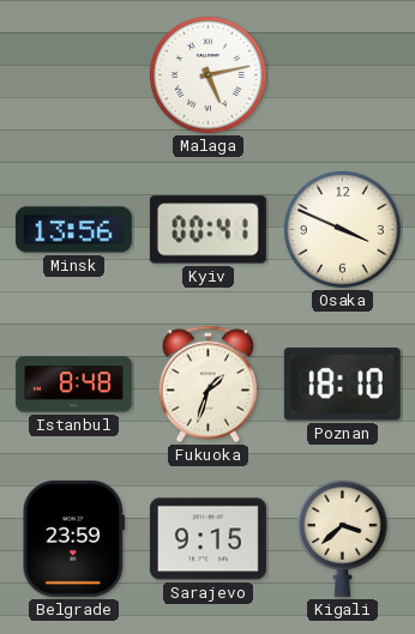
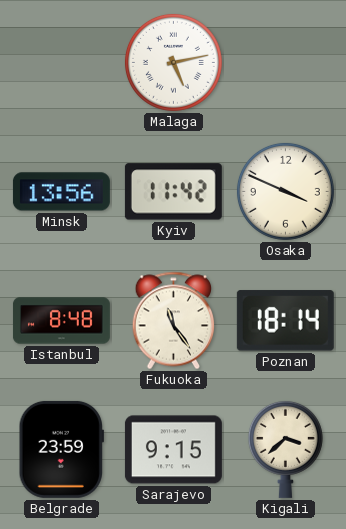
Kyiv: 00:41 -> 11:42 (173, 192)
Fukuoka: 1:33 -> 11:24 (174, 321)
Poznan: 18:10 -> 18:14 (285, 321)
